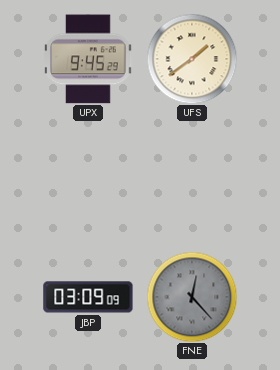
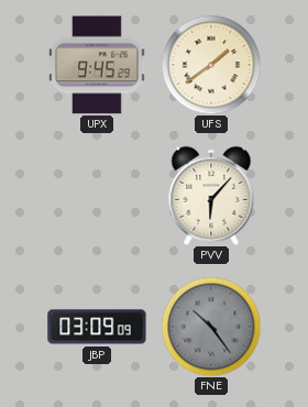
PVV: none -> 6:07 (211, 196)
FNE: 12:23 -> 10:24 (211, 327)
